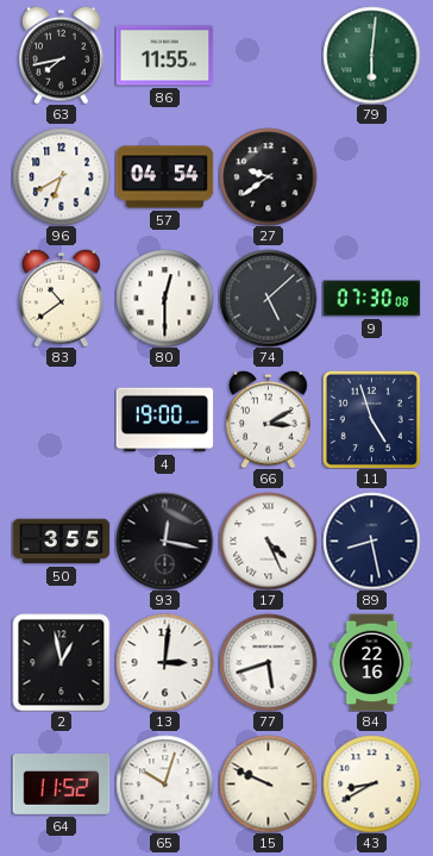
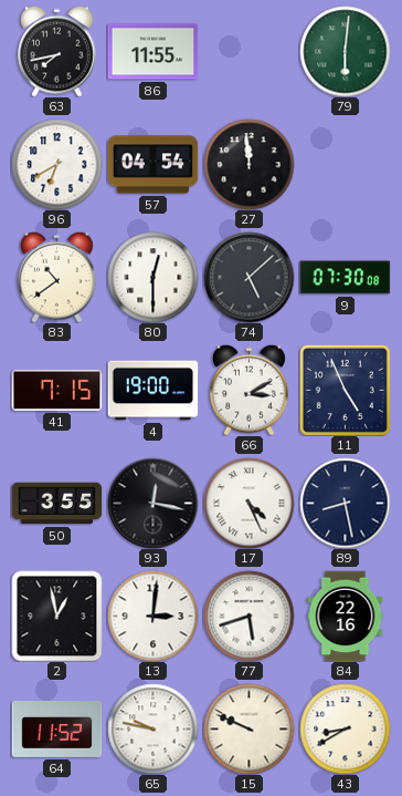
27: 9:39 -> 11:59 (248, 164)
41: none -> 7:15 (56, 390)
11: 4:57 -> 4:56 (345, 390)
65: 10:03 -> 9:47 (152, 728)
